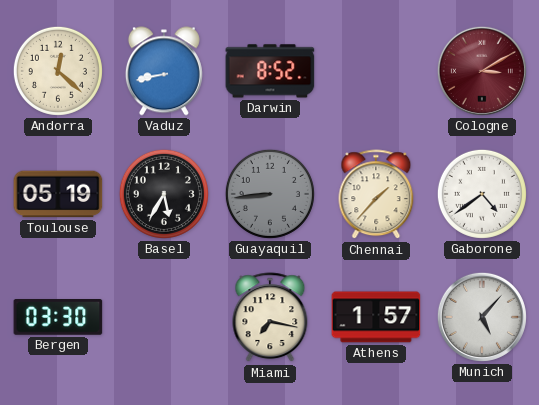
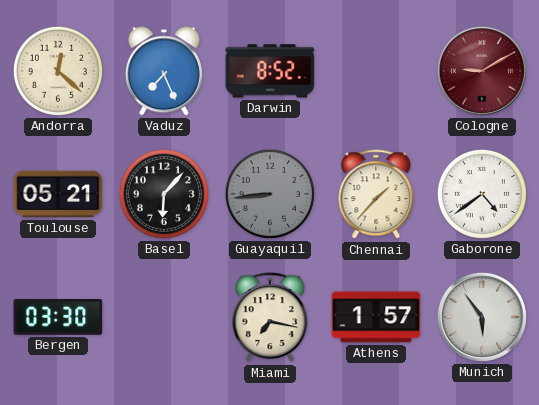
Vaduz: 8:43 -> 7:26 (164, 71)
Cologne: 3:10 -> 9:10 (482, 71)
Toulouse: 05:19 -> 05:21 (58, 194)
Basel: 5:35 -> 6:07 (164, 194)
Munich: 5:07 -> 5:54 (482, 317)
